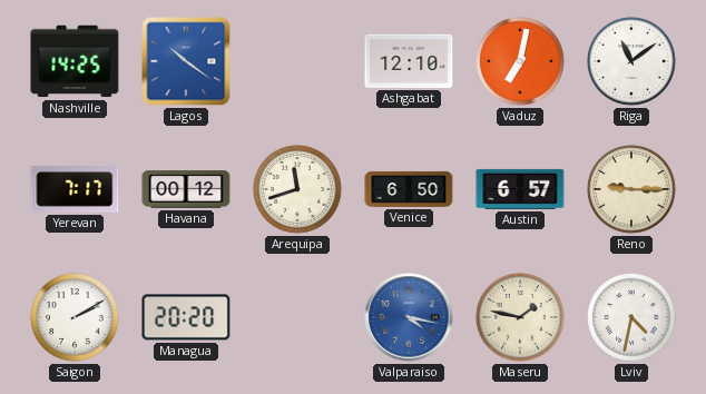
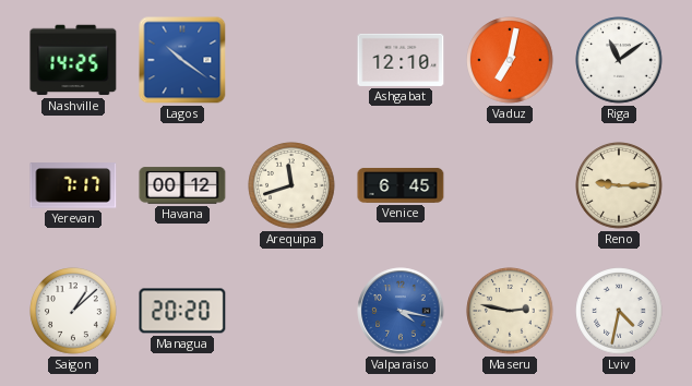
Venice: 6:50 -> 6:45 (401, 185)
Austin: 6:57 -> none (520, 189)
Saigon: 2:10 -> 1:08 (73, 311)
Maseru: 1:47 -> 2:47 (510, 311)
